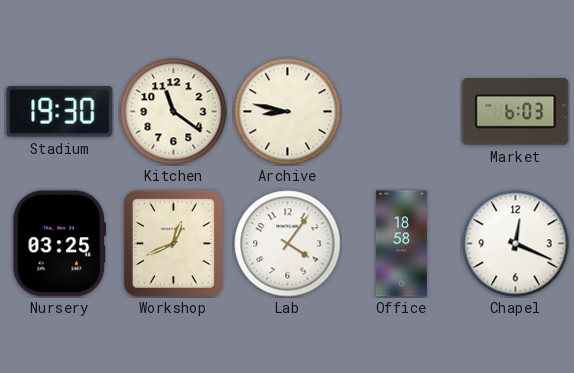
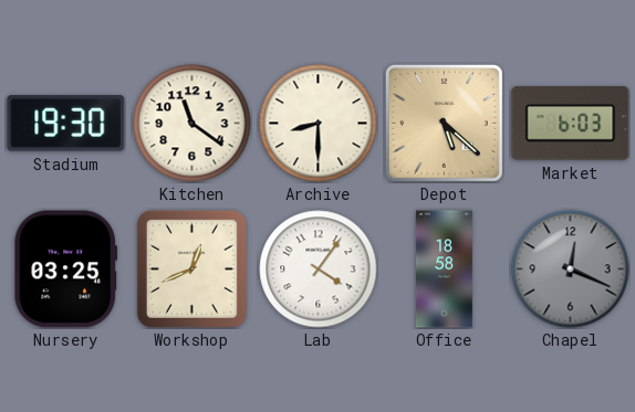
Archive: 8:47 -> 8:30 (319, 124)
Depot: none -> 5:22 (444, 123)
Chapel dial: white -> grey (571, 270)
